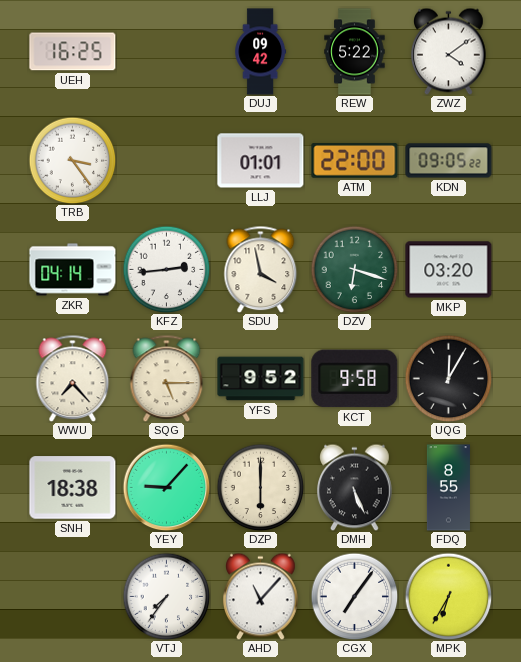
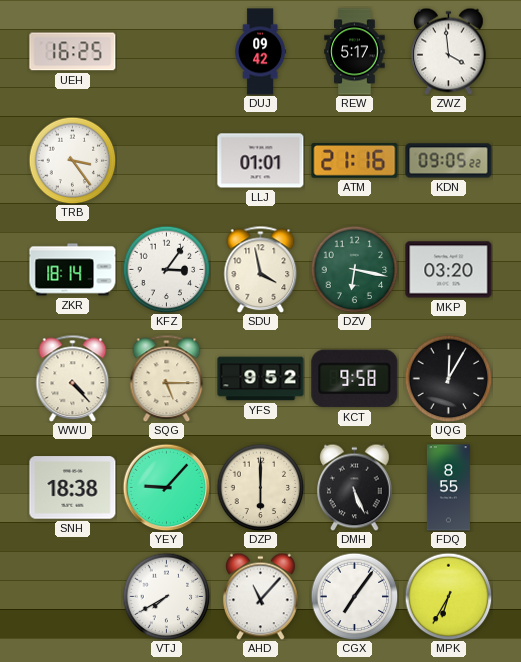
REW: 5:22 -> 5:17 (355, 52)
ZWZ: 4:09 -> 3:59 (449, 51)
ATM: 22:00 -> 21:16 (355, 161)
ZKR: 04:14 -> 18:14 (73, 270)
KFZ: 2:44 -> 3:06 (166, 269)
DZV: 6:18 -> 6:17 (354, 269)
WWU: 7:23 -> 4:23 (73, 378)
VTJ: 7:36 -> 7:40 (166, 596)
